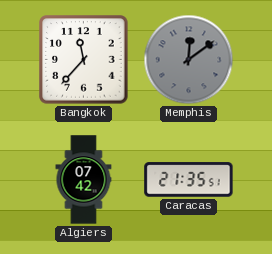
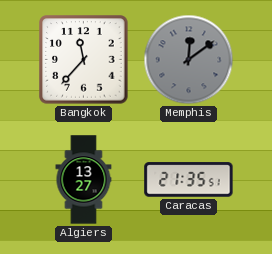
Algiers: 07:42 -> 13:27 (84, 180)
